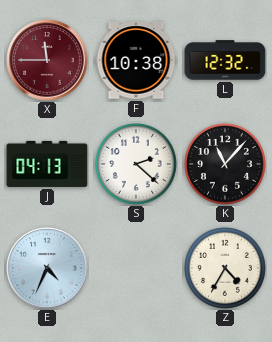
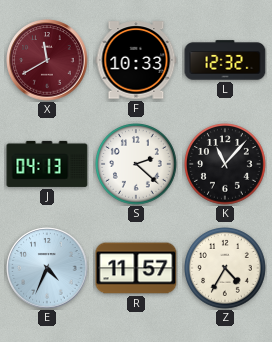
X: 11:45 -> 11:40 (47, 60)
F: 10:38 -> 10:33 (136, 60)
R: none -> 11:57 (136, 268)
